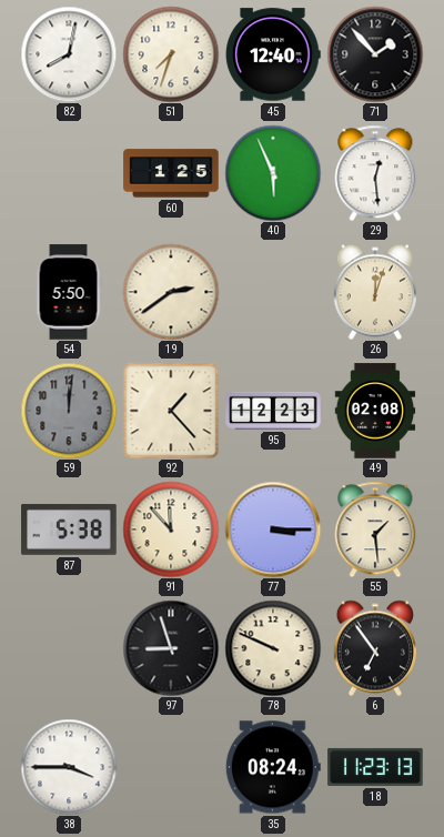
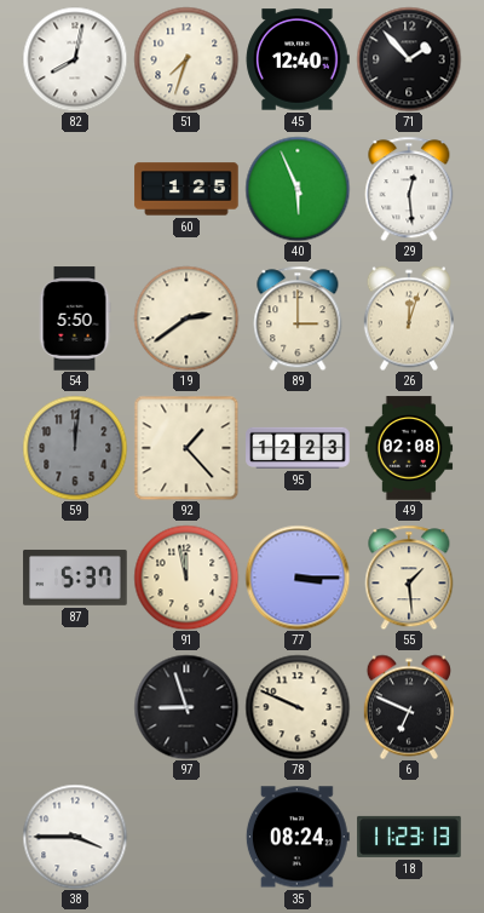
89: none -> 3:00 (298, 318)
87: 5:38 -> 5:37 (75, 578)
91: 11:53 -> 11:58 (186, 578)
6: 6:54 -> 6:49 (409, 707)
